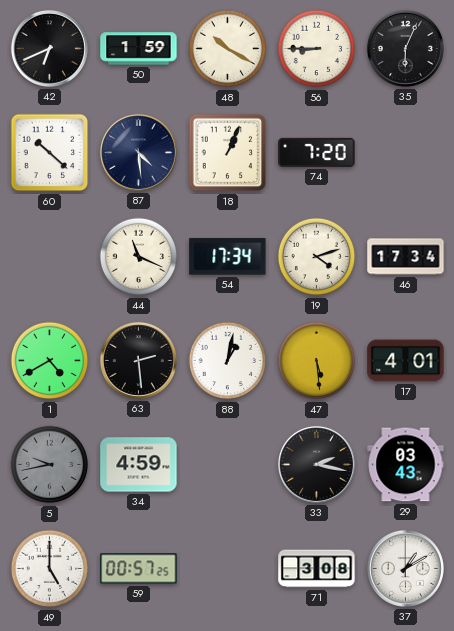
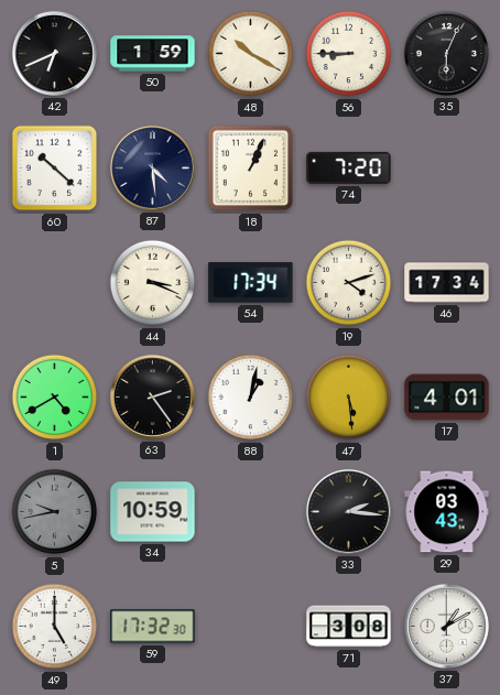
44: 11:19 -> 3:19 (153, 283)
63: 2:29 -> 2:24 (152, 397)
34: 4:59 -> 10:59 (153, 512)
33: 2:17 -> 2:16 (348, 511)
59: 00:57 -> 17:32 (153, 627)
